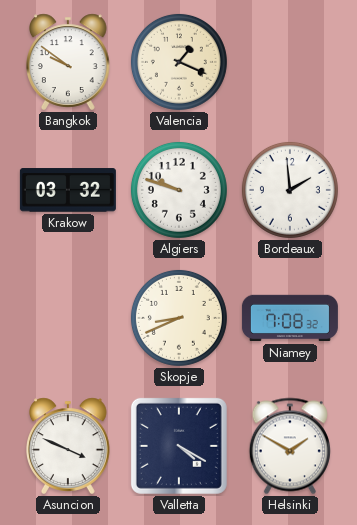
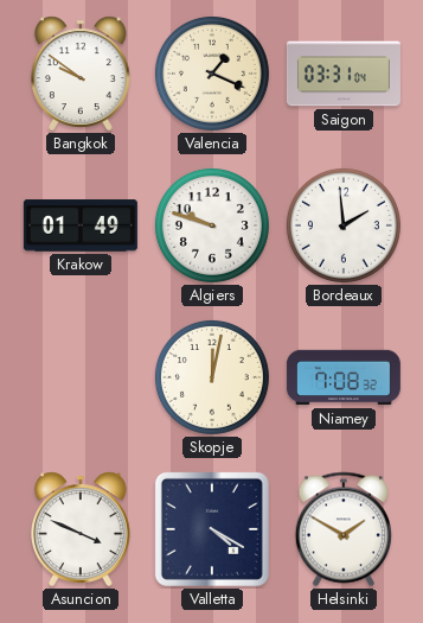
Saigon: none -> 03:31 (344, 74)
Krakow: 03:32 -> 01:49 (81, 225)
Skopje: 8:41 -> 12:02 (212, 377)
